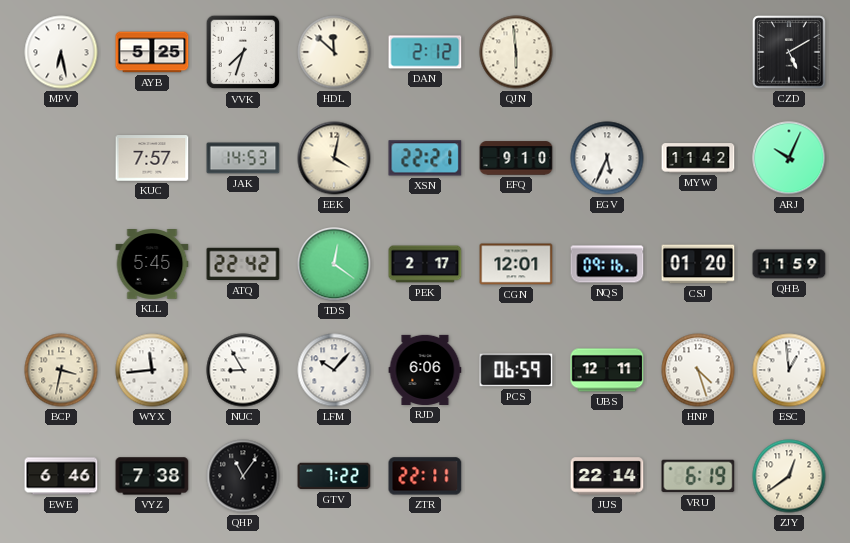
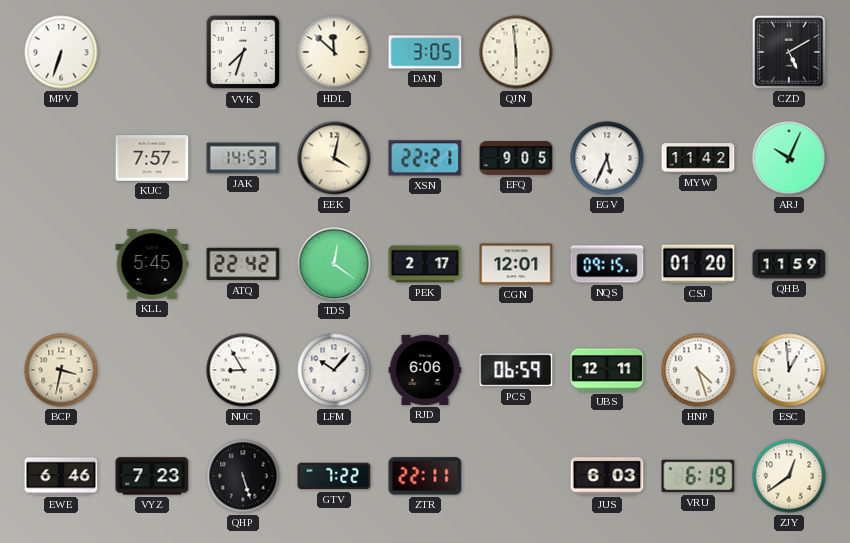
MPV: 6:28 -> 6:33 (61, 52)
AYB: 5:25 -> none (152, 52)
DAN: 2:12 -> 3:05 (425, 52)
EFQ: 9:10 -> 9:05 (516, 158)
NQS: 09:16 -> 09:15 (607, 264)
WYX: 11:44 -> none (152, 370)
VYZ: 7:38 -> 7:23 (152, 476)
QHP: 11:06 -> 5:27 (243, 476)
JUS: 22:14 -> 6:03 (607, 476)
